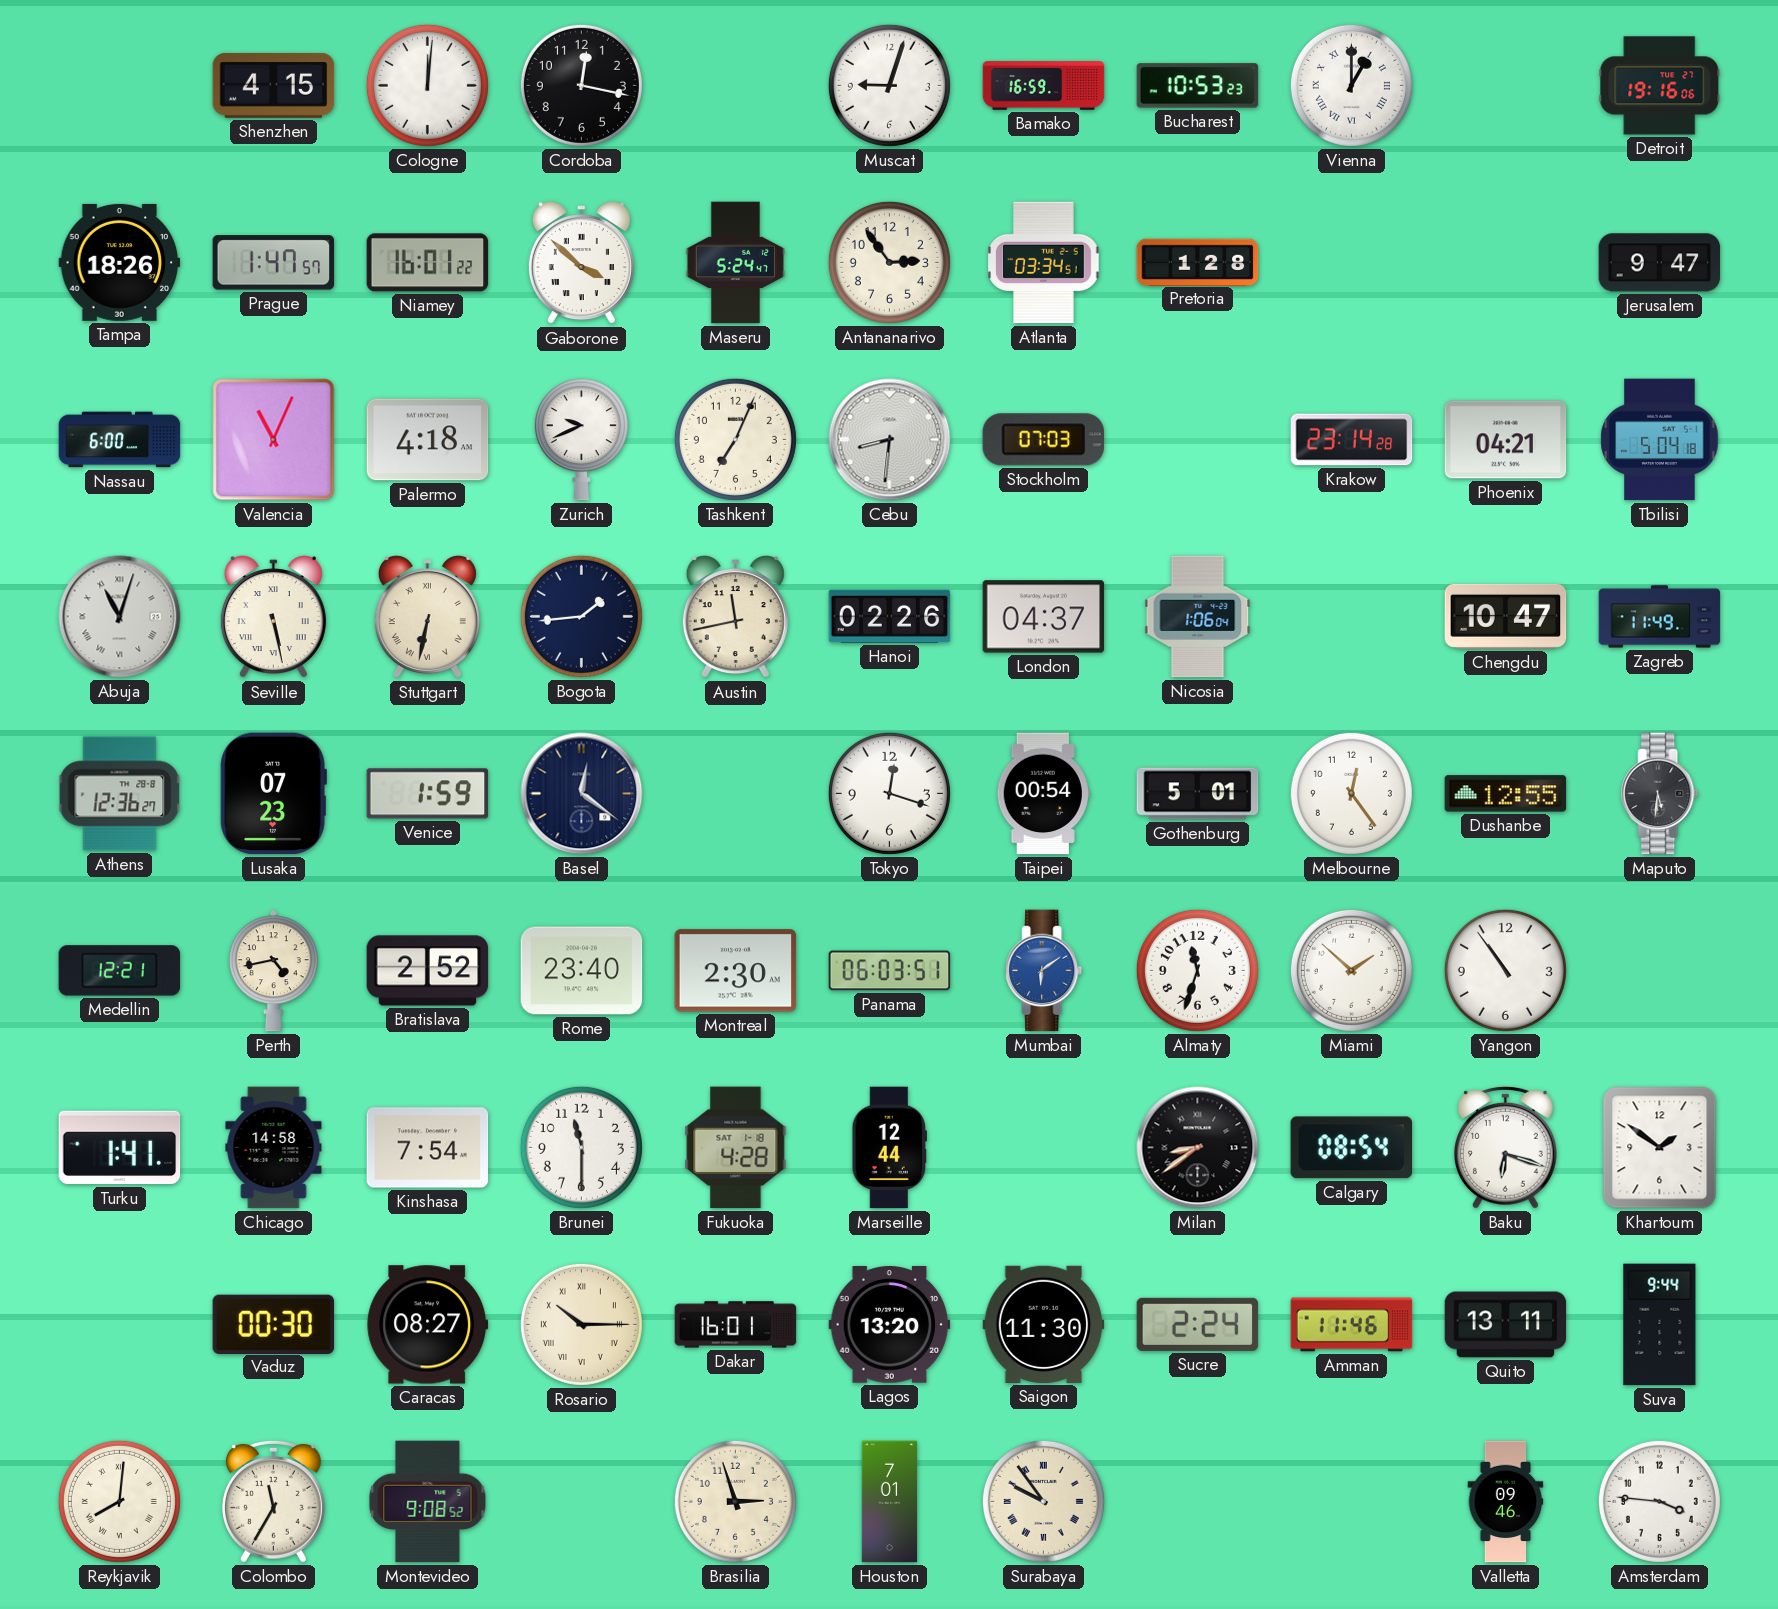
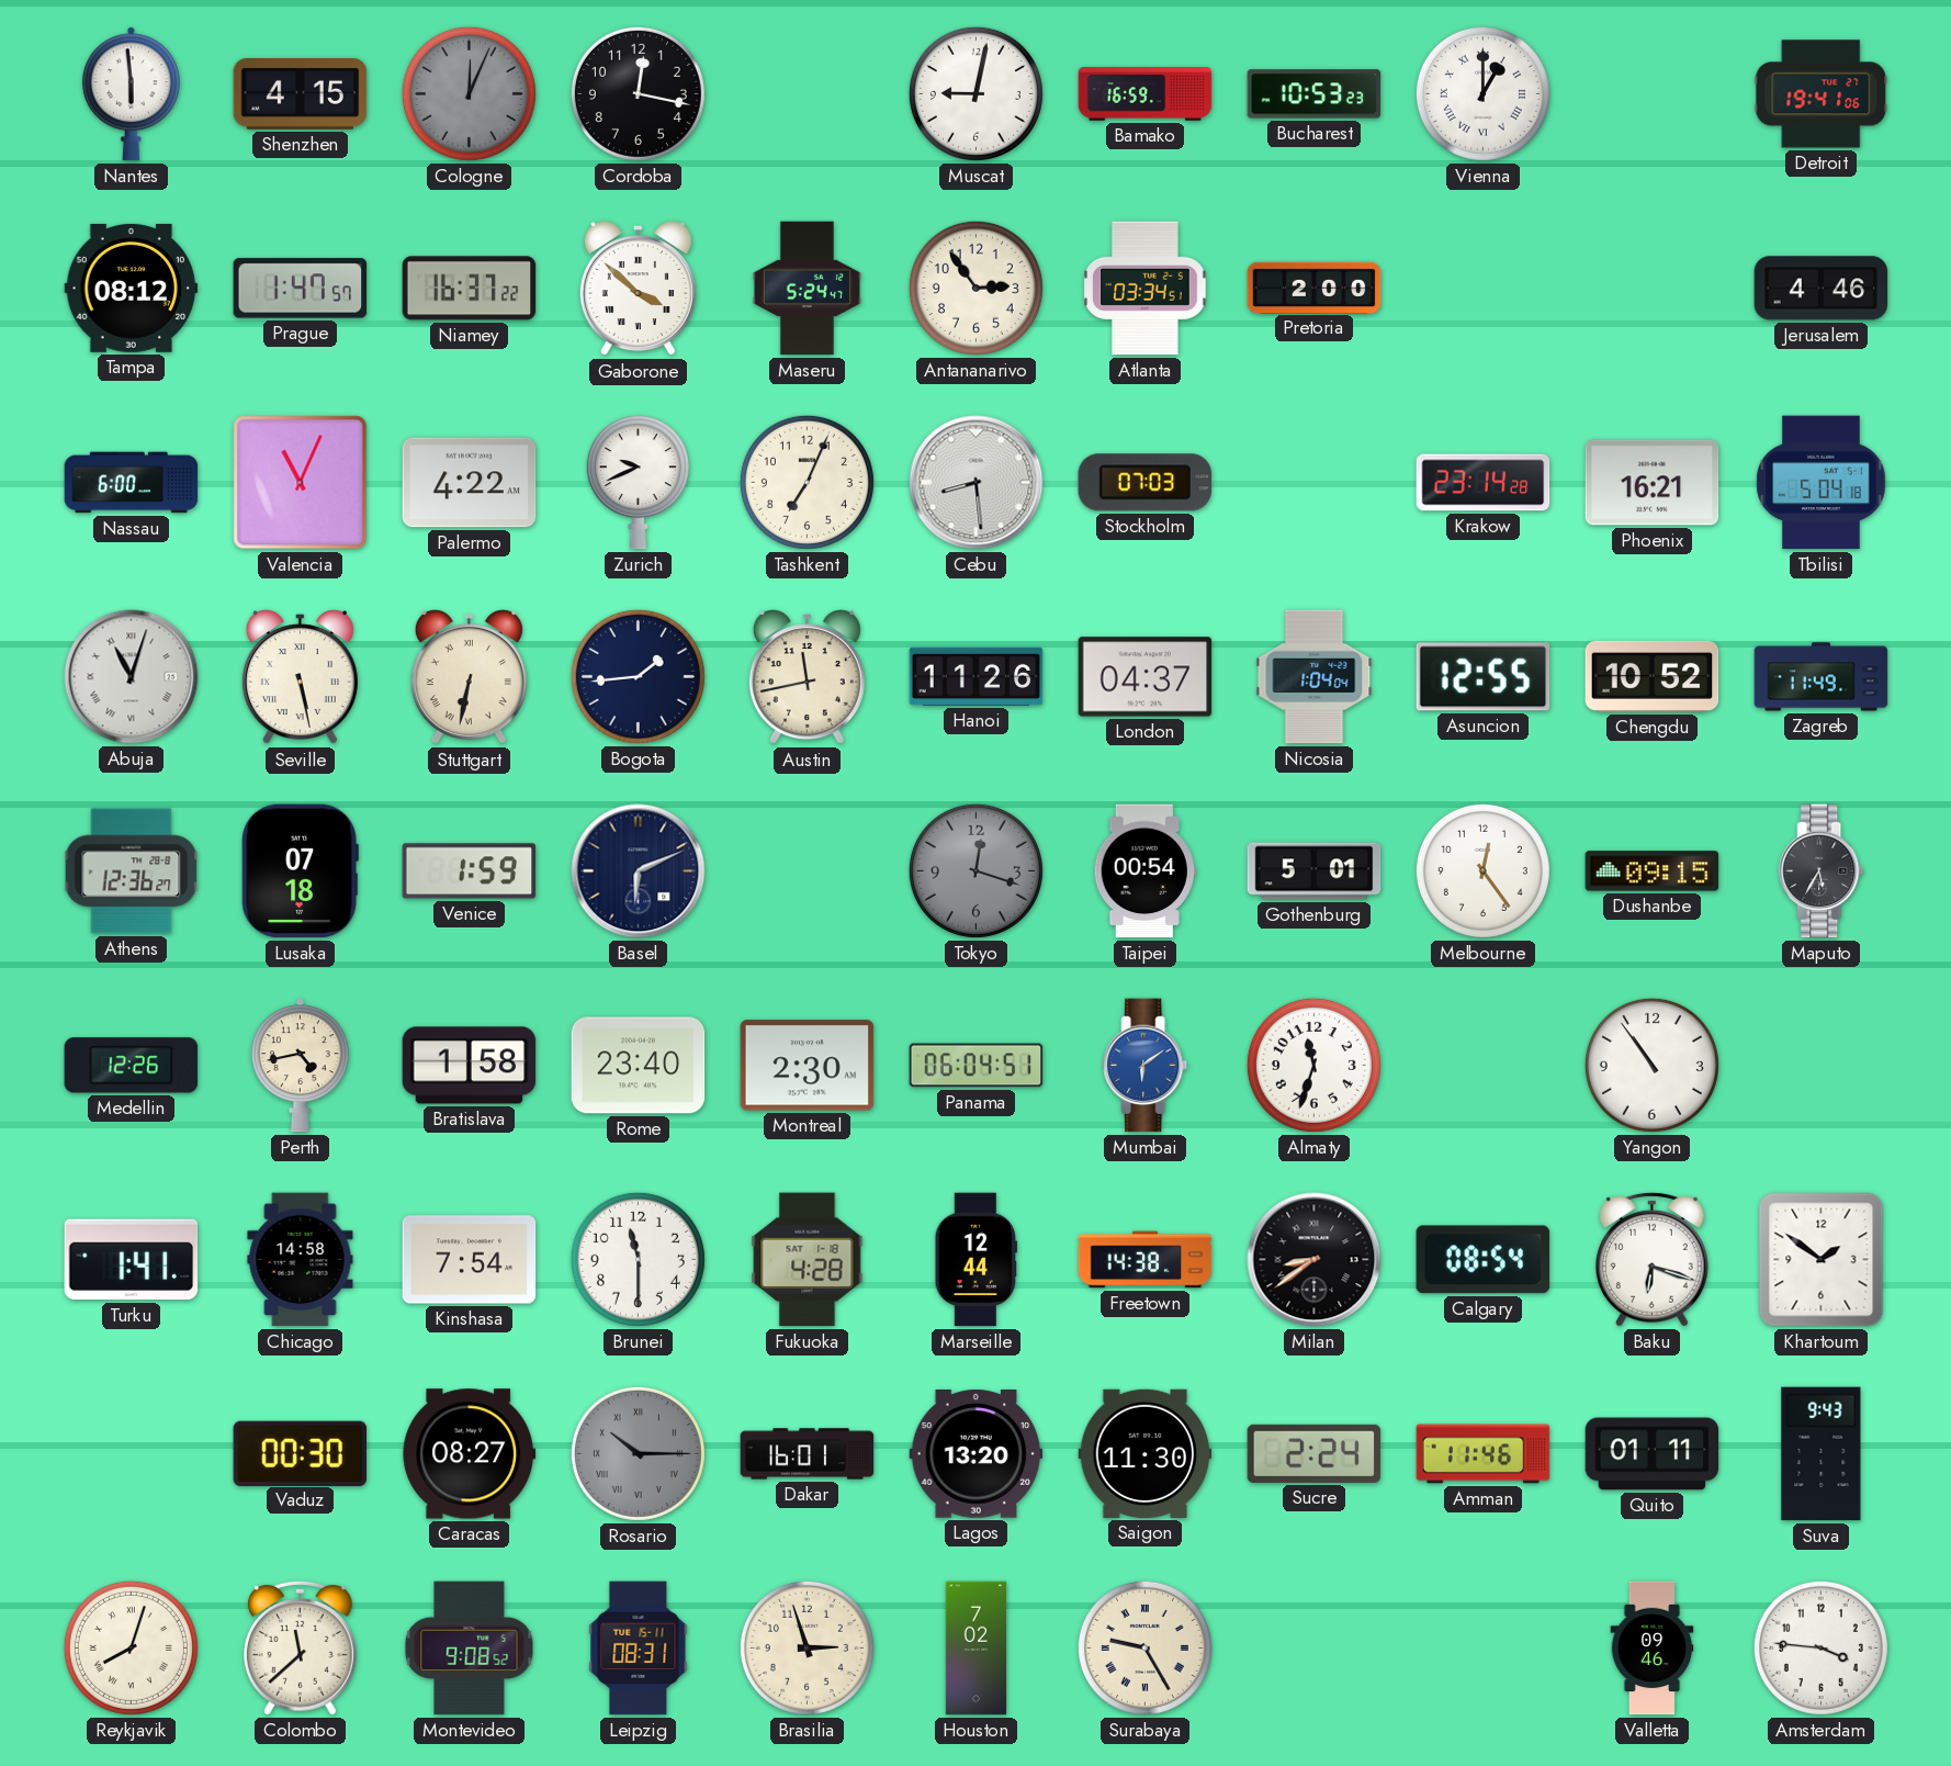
Nantes: none -> 5:59 (131, 94)
Cologne: 12:01 -> 12:04 (469, 93)
Cologne dial: white -> grey (469, 93)
Muscat: 9:03 -> 9:02 (976, 93)
Detroit: 19:16 -> 19:41 (1822, 94)
Tampa: 18:26 -> 08:12 (132, 288)
Niamey: 16:01 -> 16:37 (470, 289)
Pretoria: 1:28 -> 2:00 (1315, 288)
Jerusalem: 9:47 -> 4:46 (1822, 289)
Palermo: 4:18 -> 4:22 (470, 483)
Cebu: 8:31 -> 8:29 (977, 483)
Phoenix: 04:21 -> 16:21 (1653, 483)
Hanoi: 02:26 -> 11:26 (977, 676)
Nicosia: 1:06 -> 1:04 (1315, 677)
Asuncion: none -> 12:55 (1484, 677)
Chengdu: 10:47 -> 10:52 (1653, 676)
Lusaka: 07:23 -> 07:18 (300, 871)
Basel: 12:21 -> 6:11 (639, 871)
Tokyo dial: white -> grey (976, 870)
Dushanbe: 12:55 -> 09:15 (1653, 871)
Maputo: 5:31 -> 5:35 (1822, 871)
Medellin: 12:21 -> 12:26 (132, 1066)
Bratislava: 2:52 -> 1:58 (470, 1066)
Panama: 06:03 -> 06:04 (977, 1066)
Miami: 1:52 -> none (1351, 970)
Freetown: none -> 14:38 (1146, 1260)
Rosario dial: cream -> grey (638, 1453)
Quito: 13:11 -> 01:11 (1653, 1454)
Suva: 9:44 -> 9:43 (1822, 1454)
Reykjavik: 8:01 -> 8:03 (131, 1647)
Colombo: 11:35 -> 11:38 (300, 1647)
Leipzig: none -> 08:31 (639, 1649)
Houston: 7:01 -> 7:02 (977, 1649)
Surabaya: 9:54 -> 9:25 (1144, 1647)
